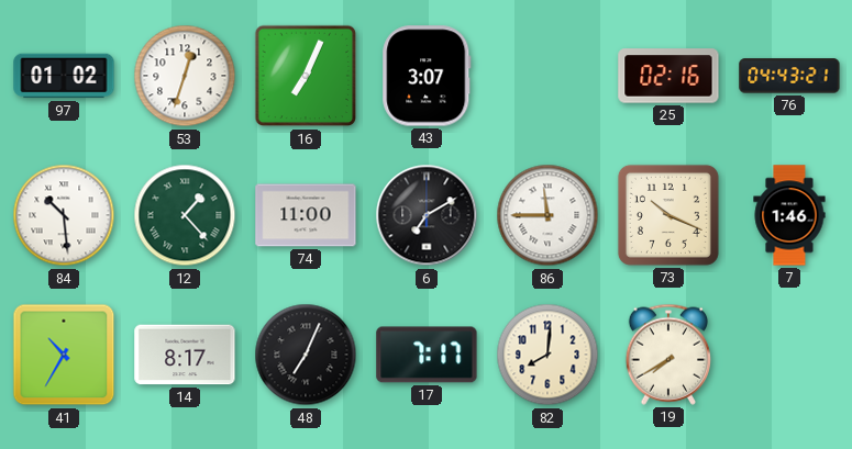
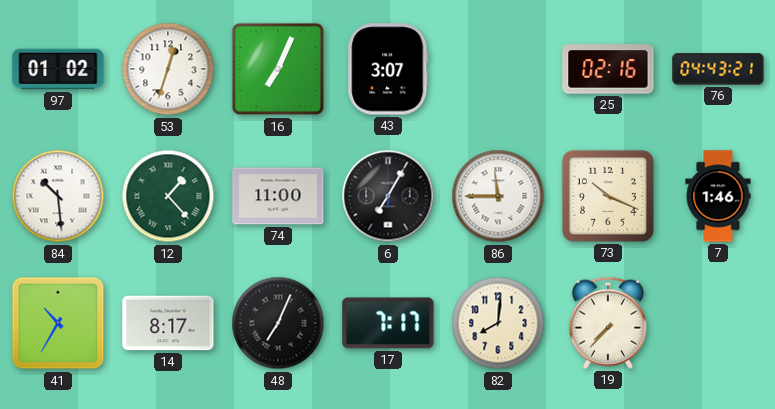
6: 7:10 -> 7:05 (388, 196)
19: 7:40 -> 7:37 (607, 323)
